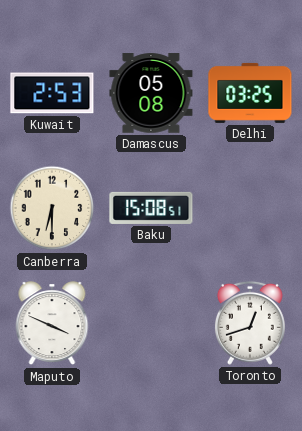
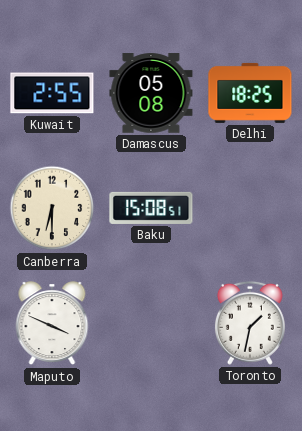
Kuwait: 2:53 -> 2:55 (52, 93)
Delhi: 03:25 -> 18:25 (250, 93)
Toronto: 12:42 -> 1:32 (250, 323)
